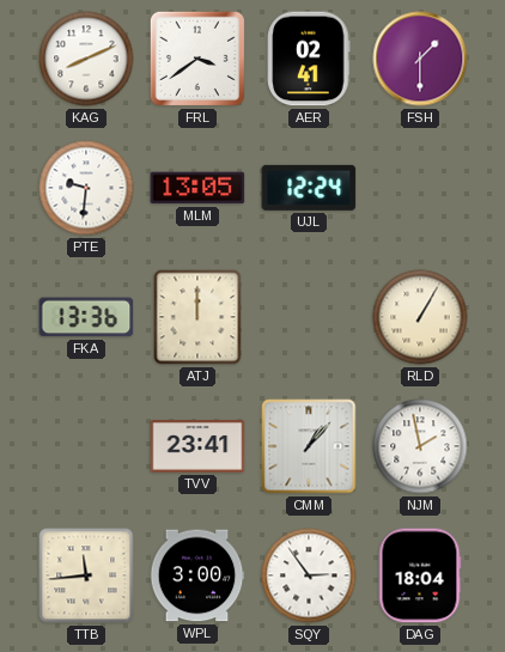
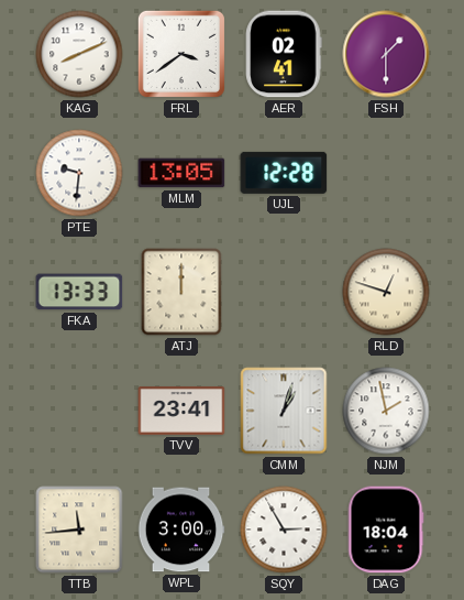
UJL: 12:24 -> 12:28 (284, 173)
FKA: 13:36 -> 13:33 (79, 292)
RLD: 1:05 -> 12:48 (386, 292)
CMM: 1:07 -> 1:03 (284, 411)
SQY: 2:54 -> 2:55 (284, 530)
